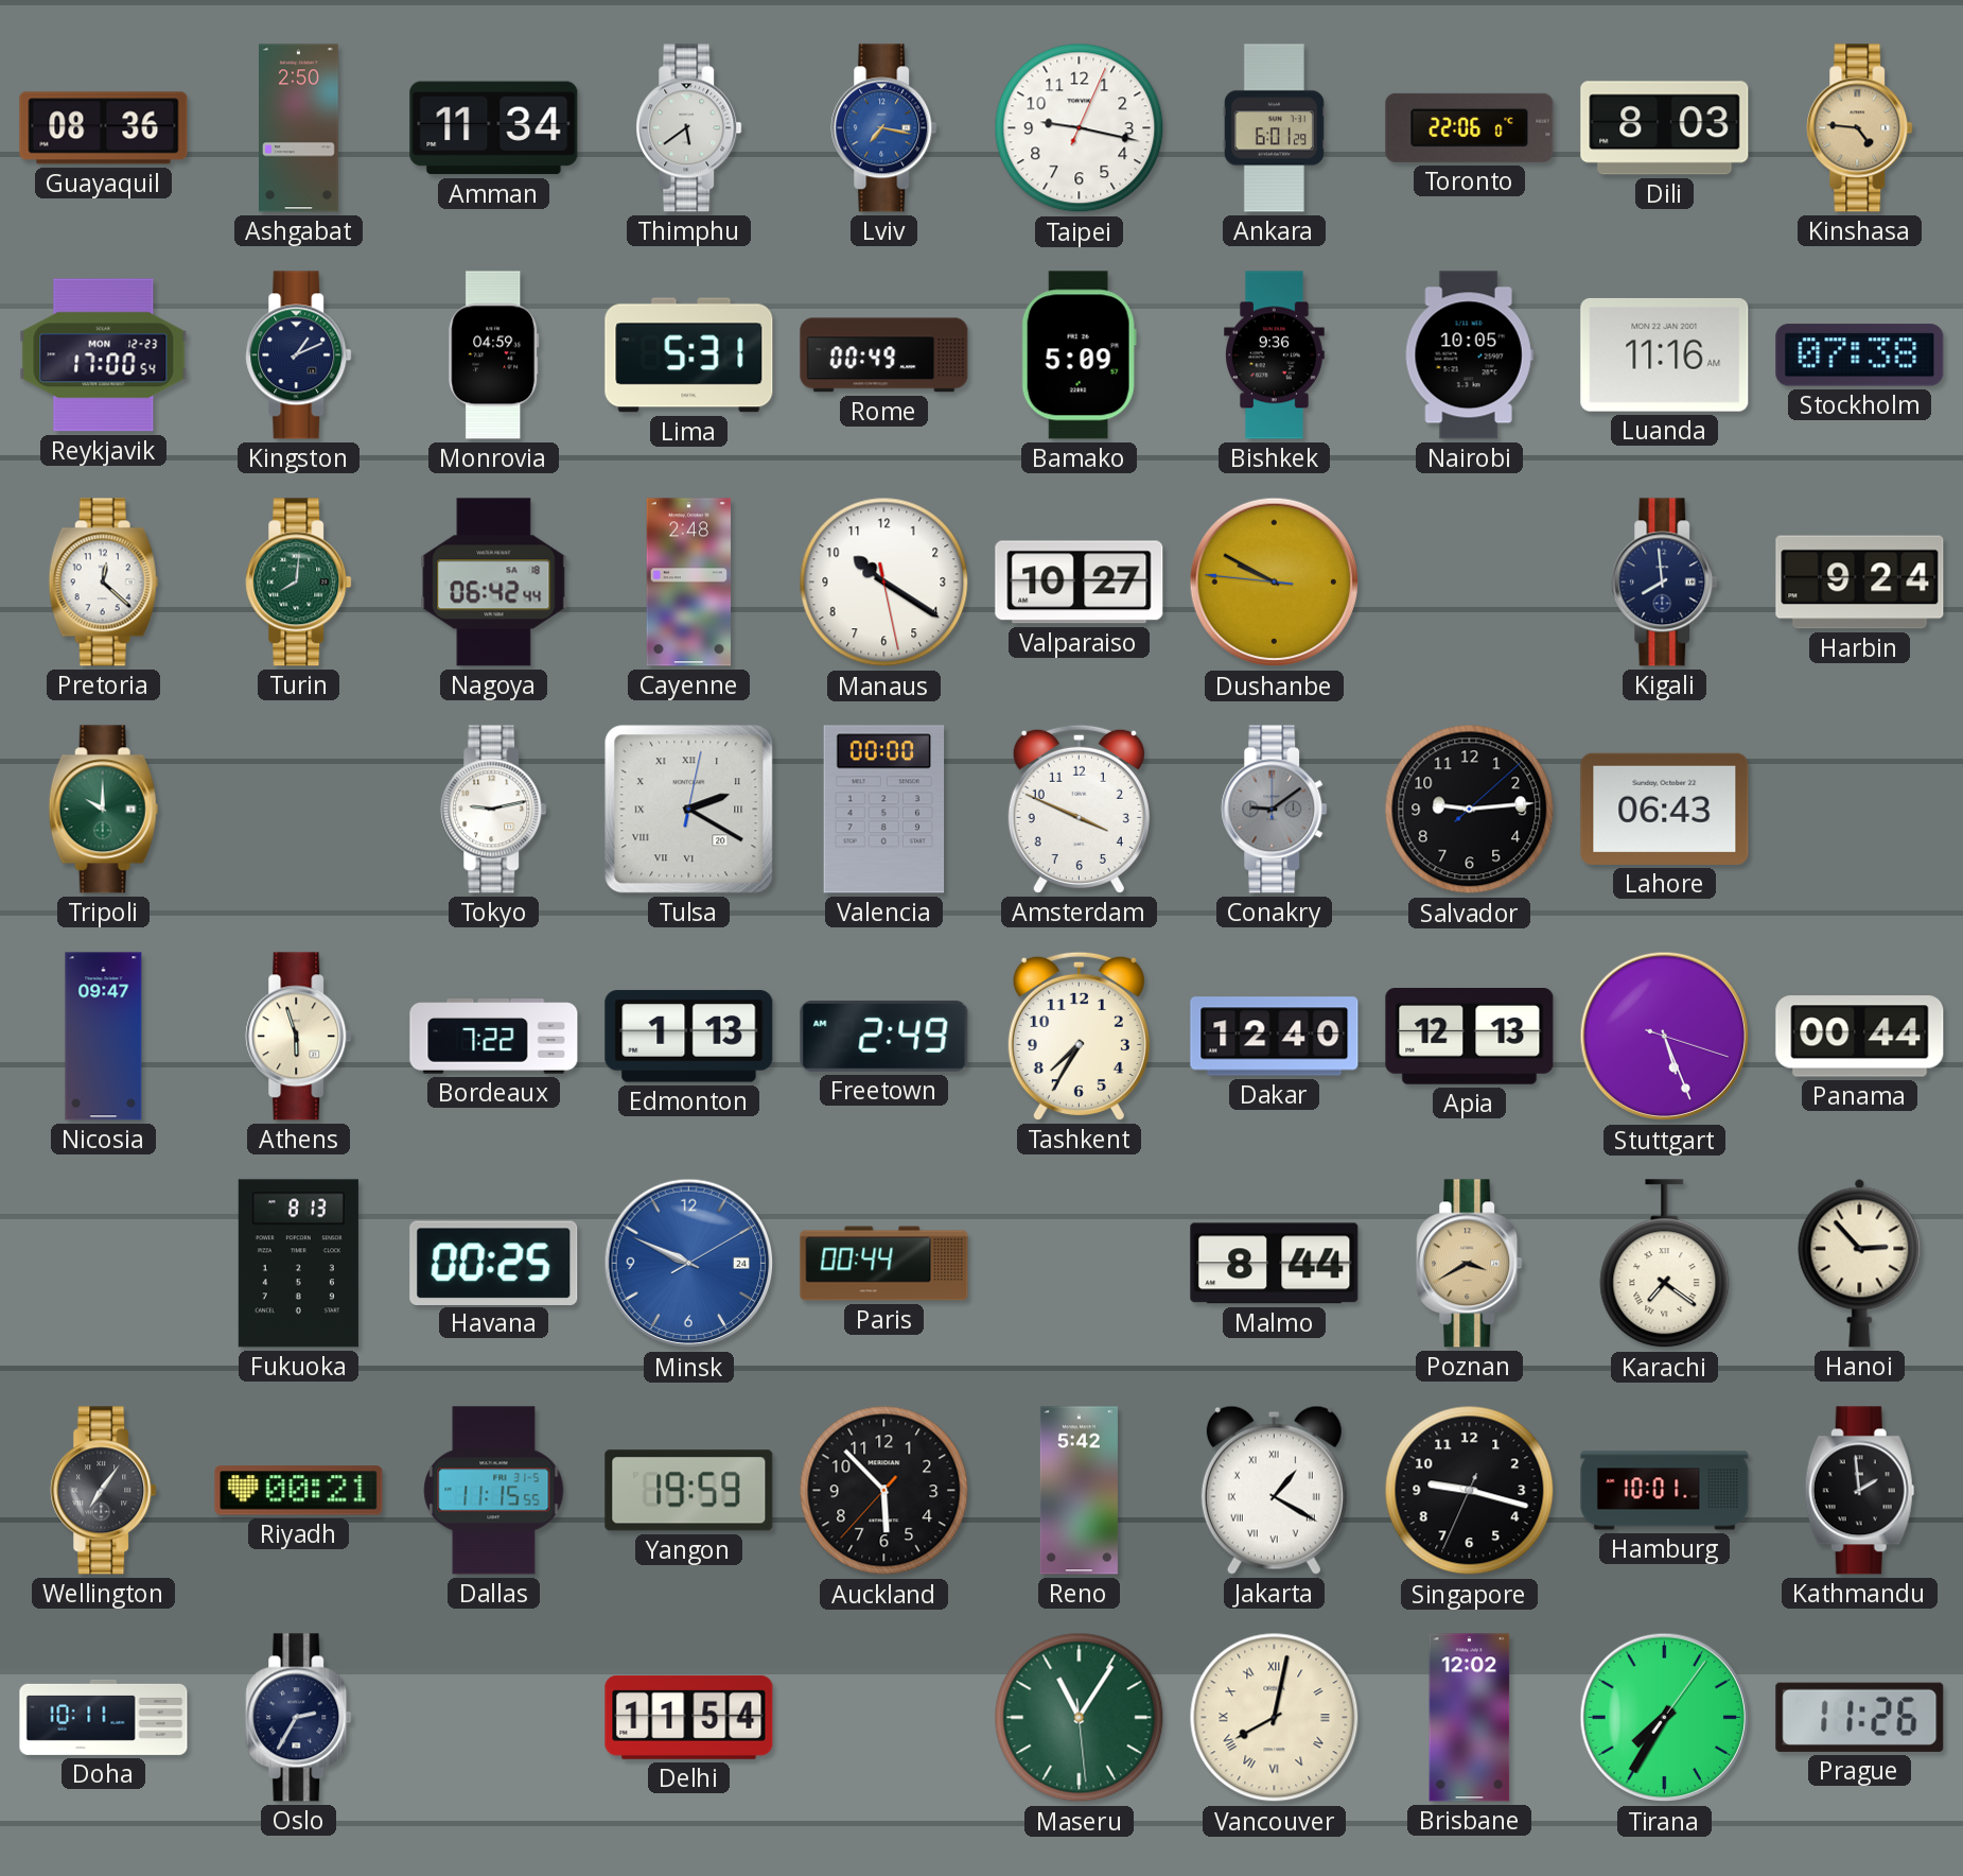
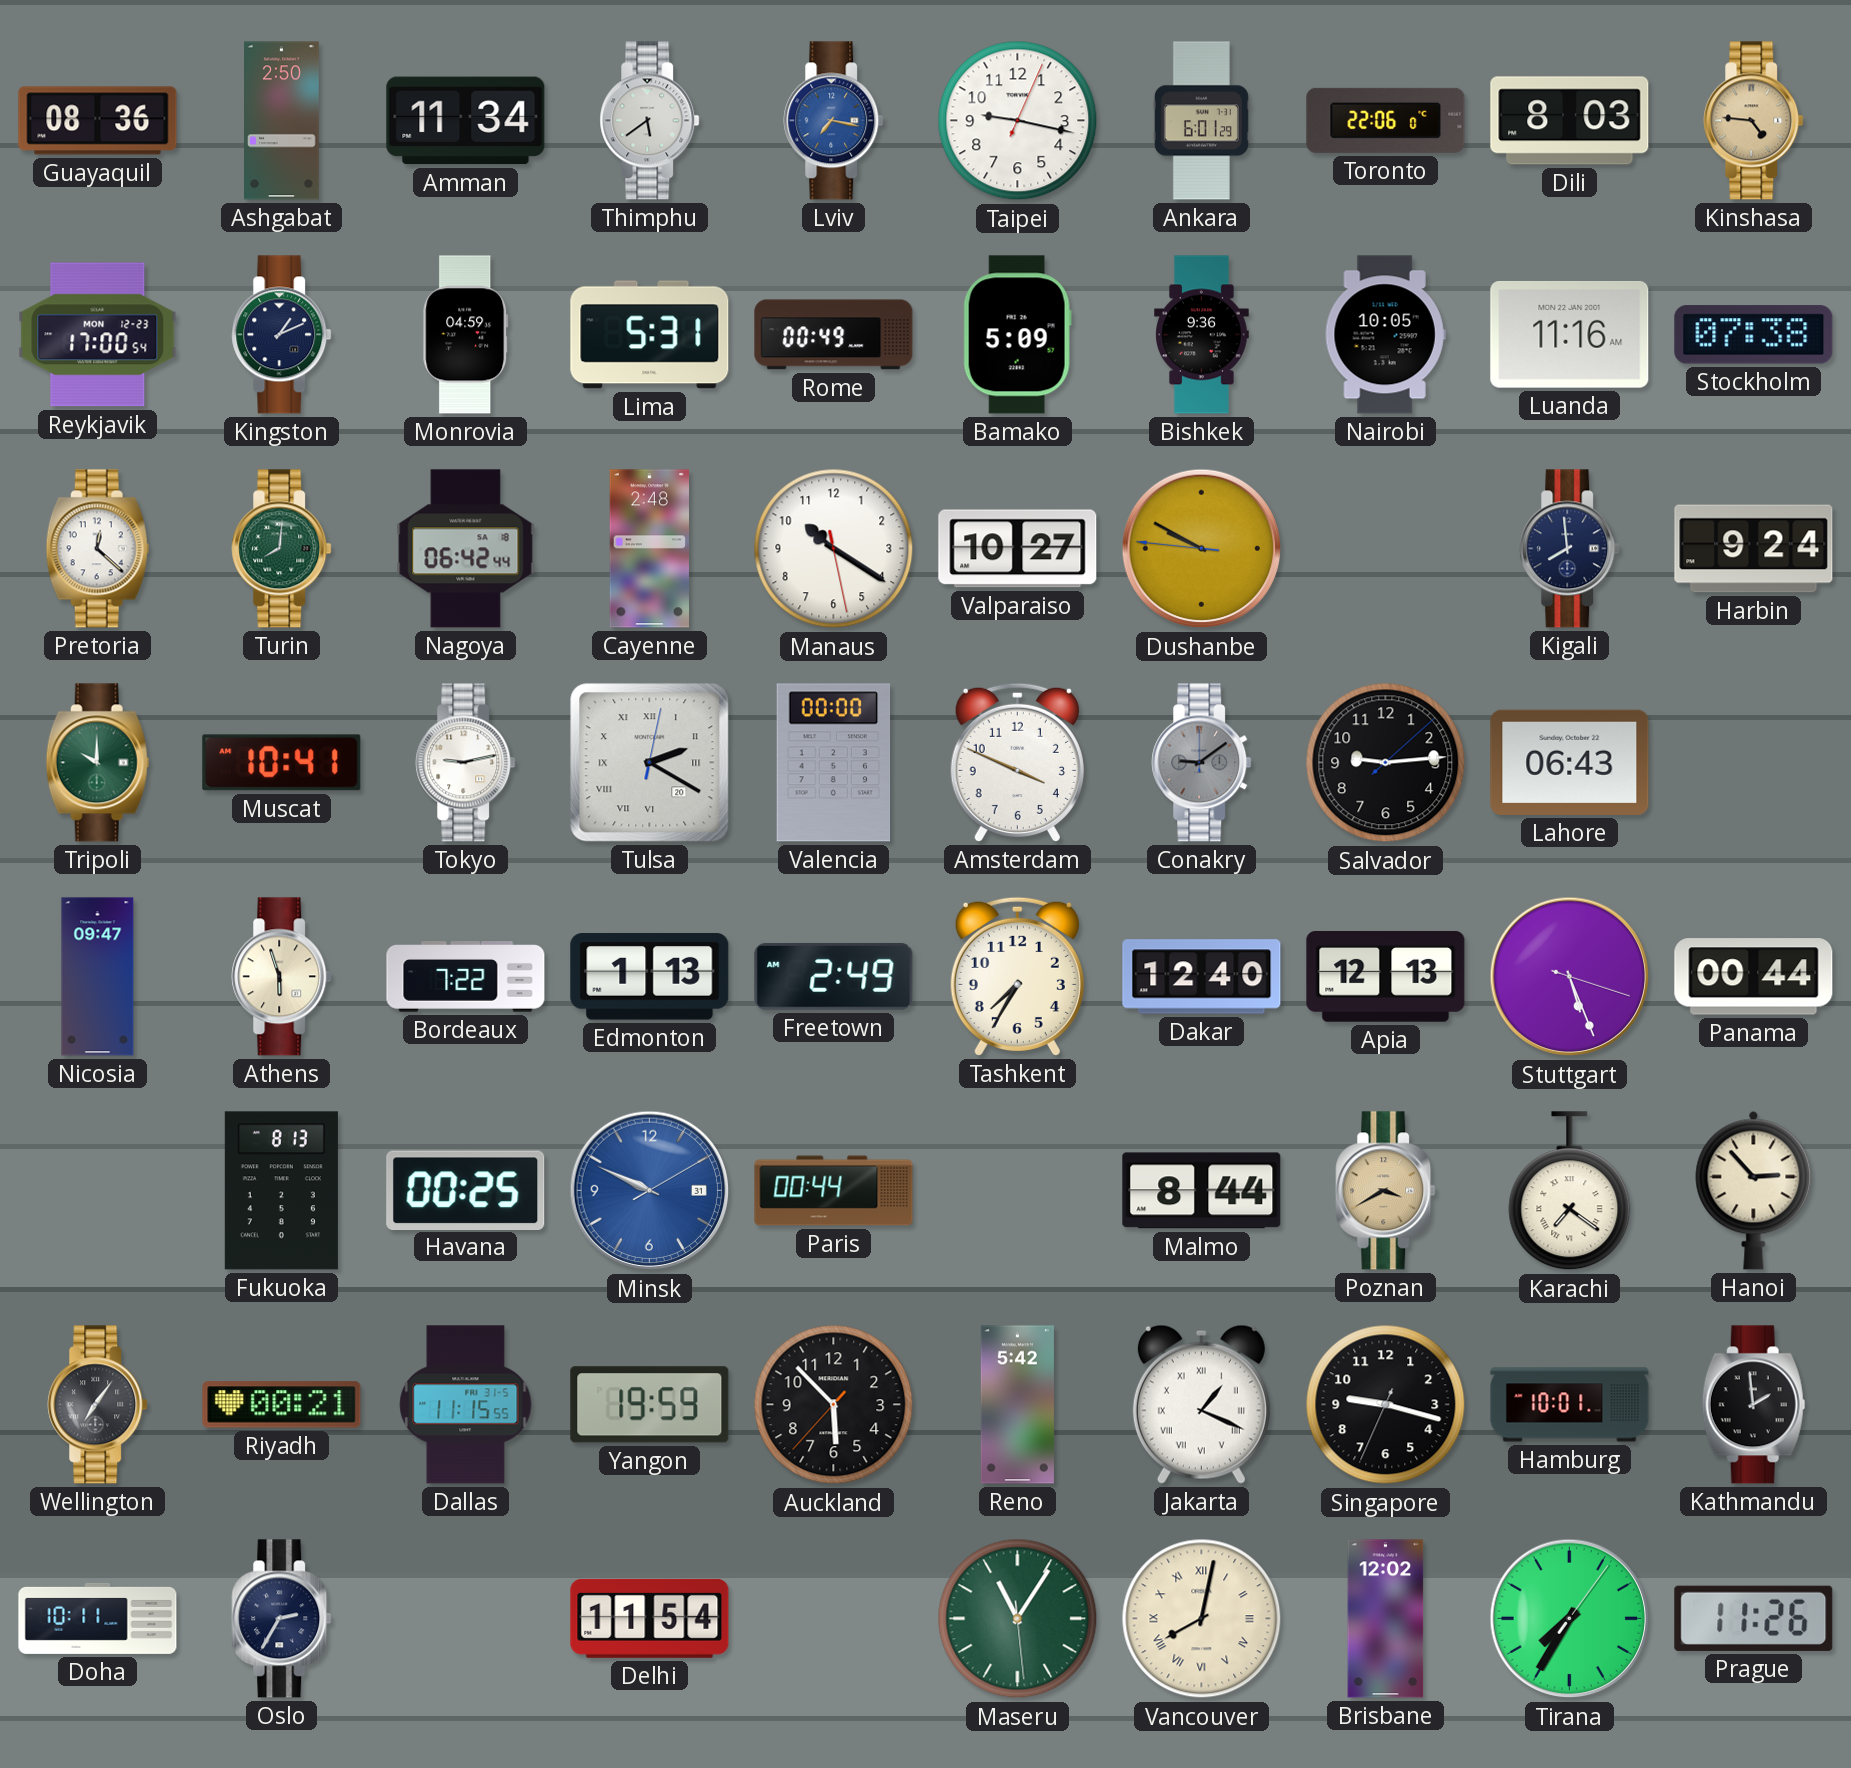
Muscat: none -> 10:41 (282, 763)
Minsk date: 24 -> 31 (650, 1191)
Jakarta: 1:20 -> 1:19 (1201, 1404)
